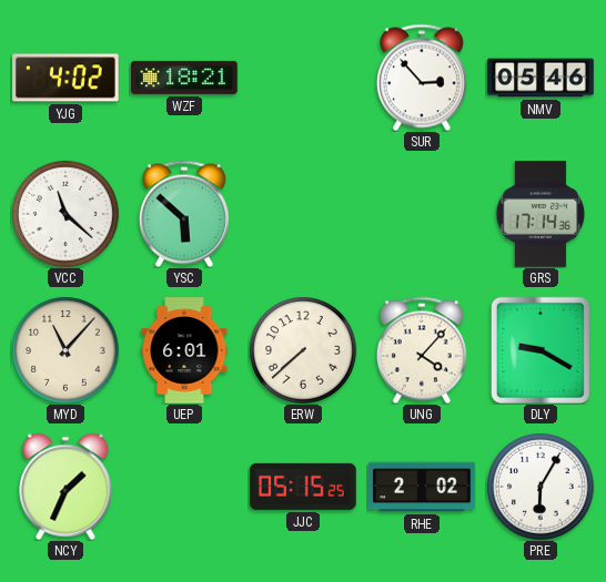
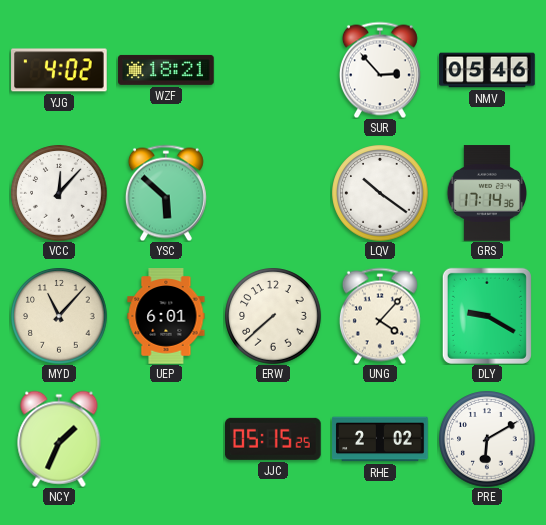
VCC: 11:22 -> 12:07 (59, 193)
LQV: none -> 10:21 (380, 193)
PRE: 6:05 -> 6:10 (487, 439)
